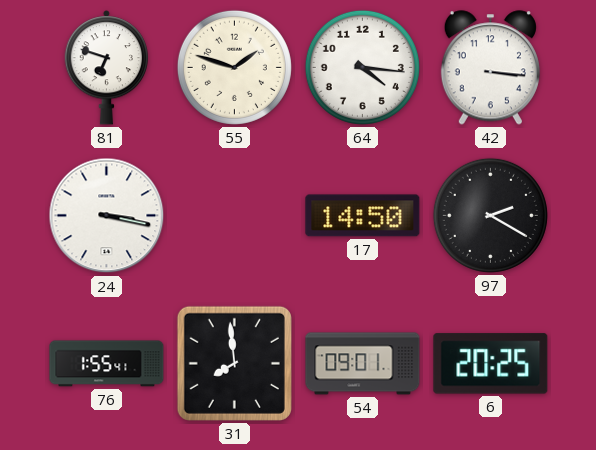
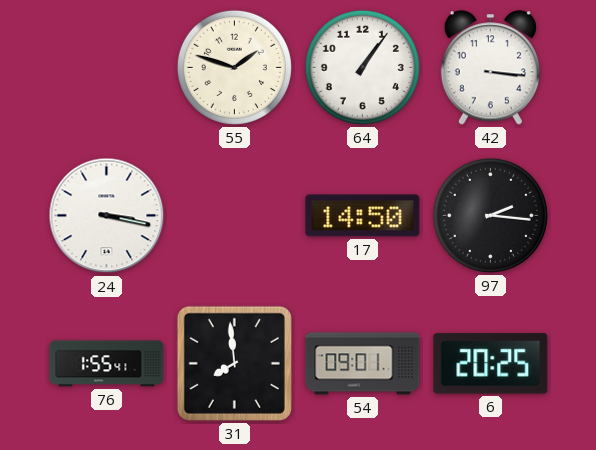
81: 6:48 -> none (107, 68)
64: 4:16 -> 1:06 (362, 67)
97: 2:20 -> 2:16 (490, 215)
